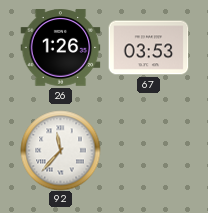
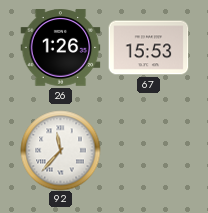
67: 03:53 -> 15:53 (148, 48)
